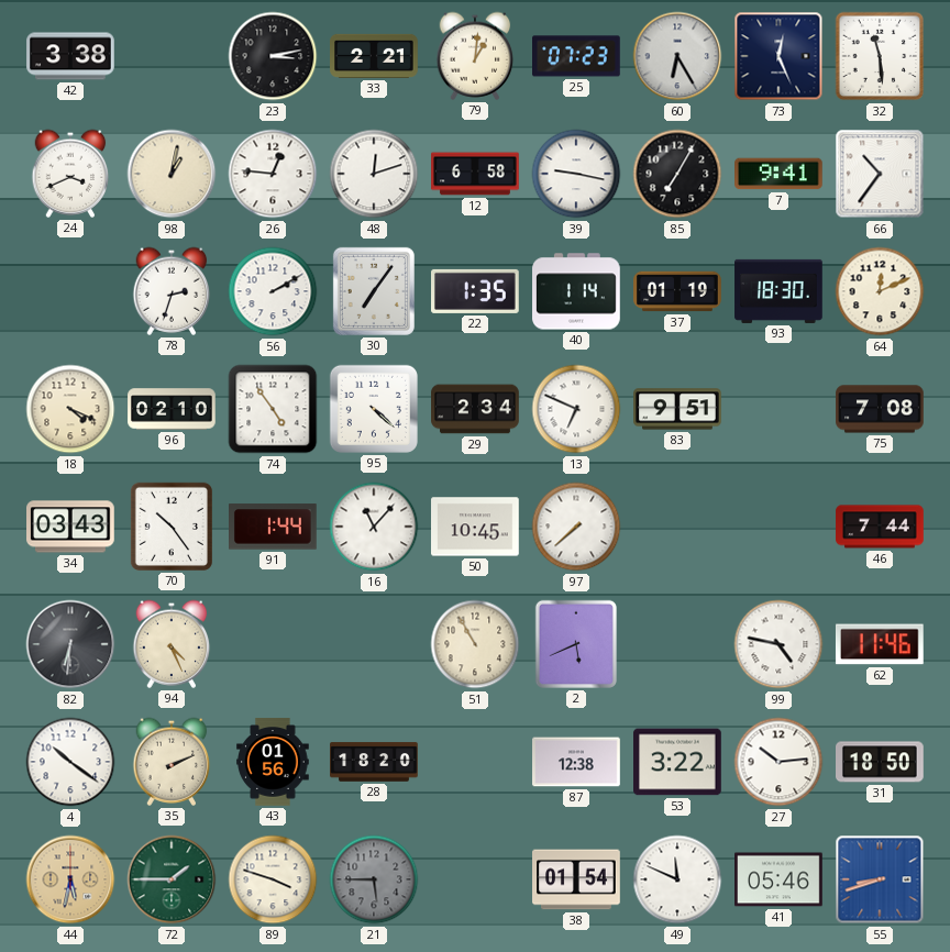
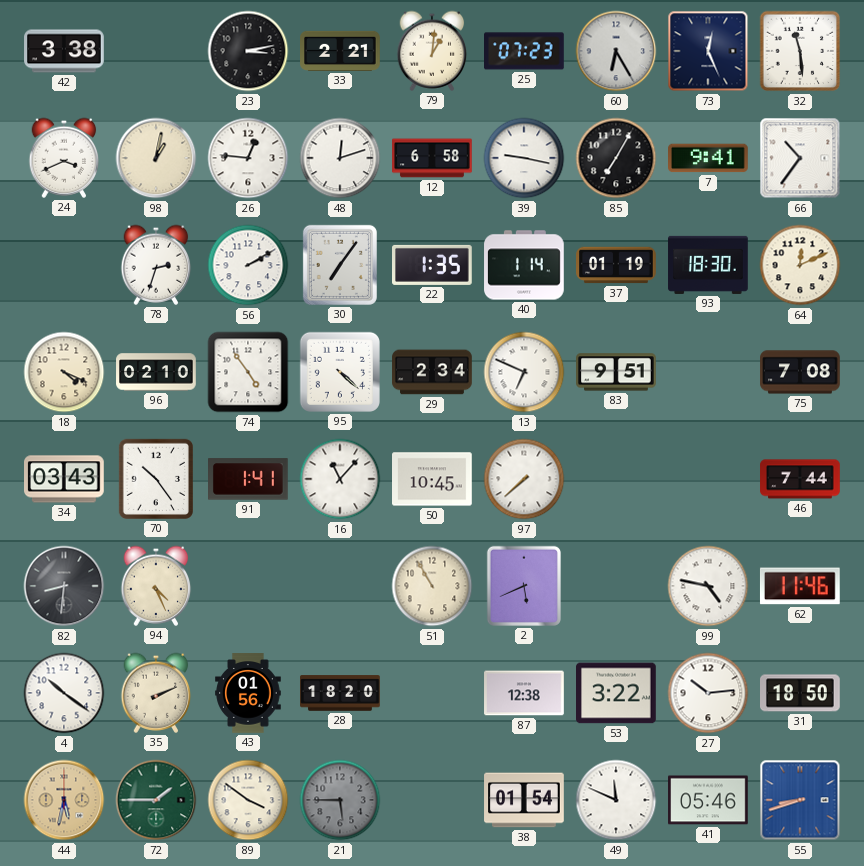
91: 1:44 -> 1:41 (249, 479)
82: 6:31 -> 8:31 (64, 586)
89: 3:48 -> 3:51 (248, 800)
